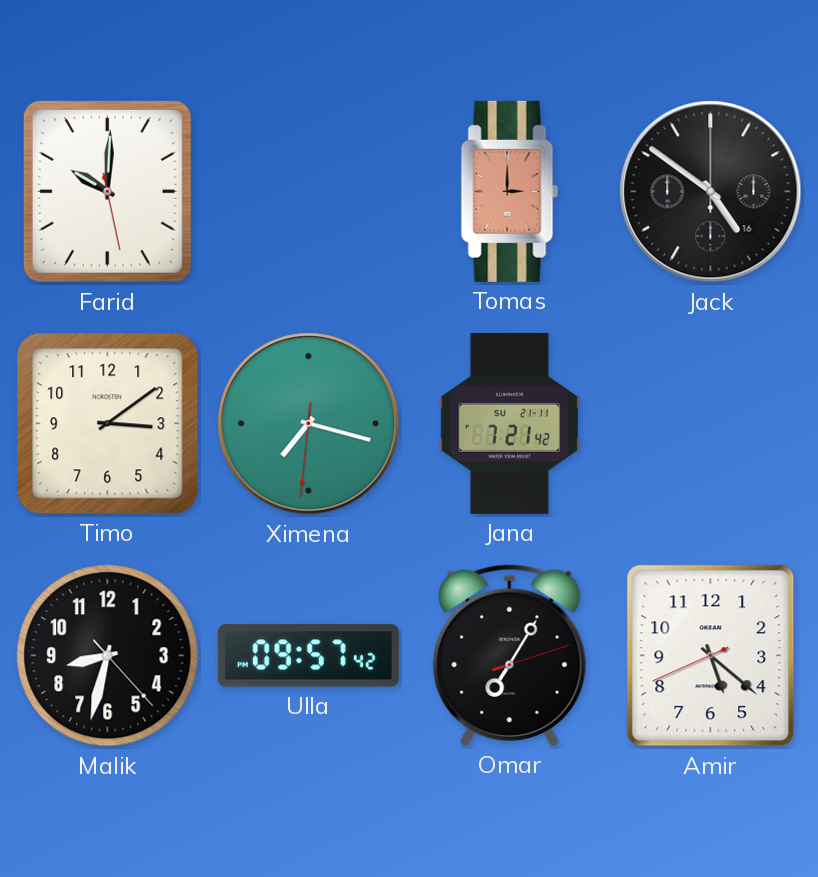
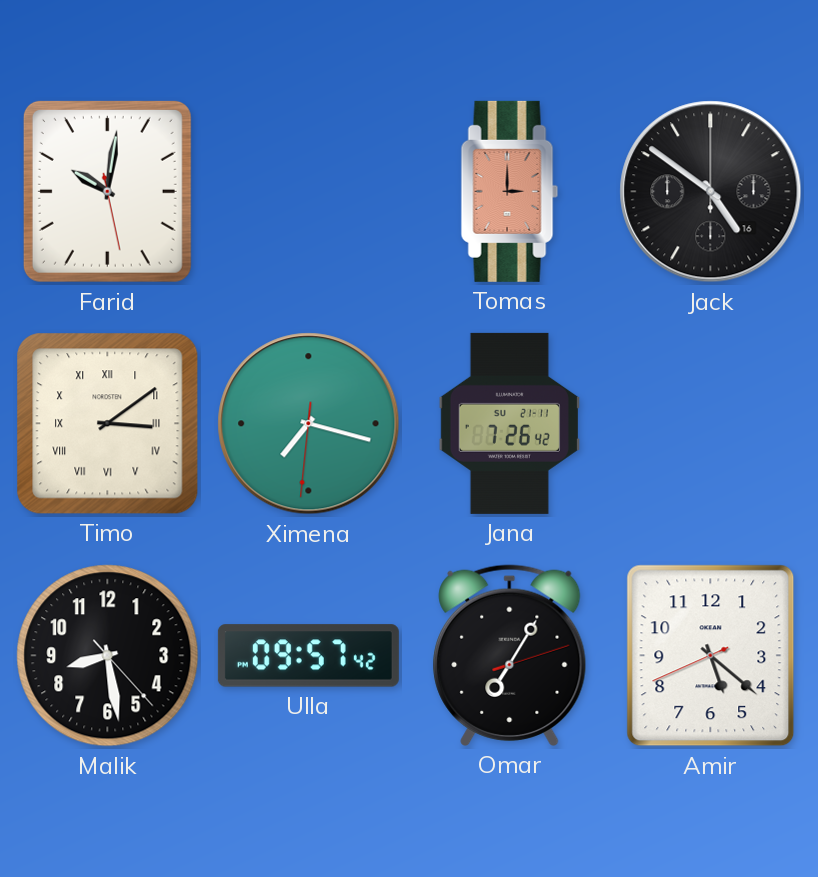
Farid: 10:00 -> 10:01 (107, 191)
Timo numerals: Arabic -> Roman (108, 424)
Jana: 7:21 -> 7:26 (509, 423)
Malik: 8:32 -> 8:28 (108, 656)
